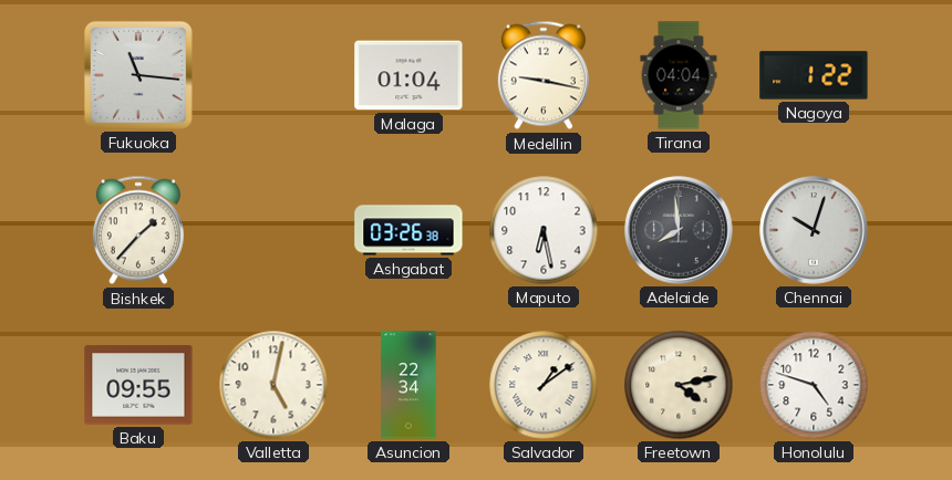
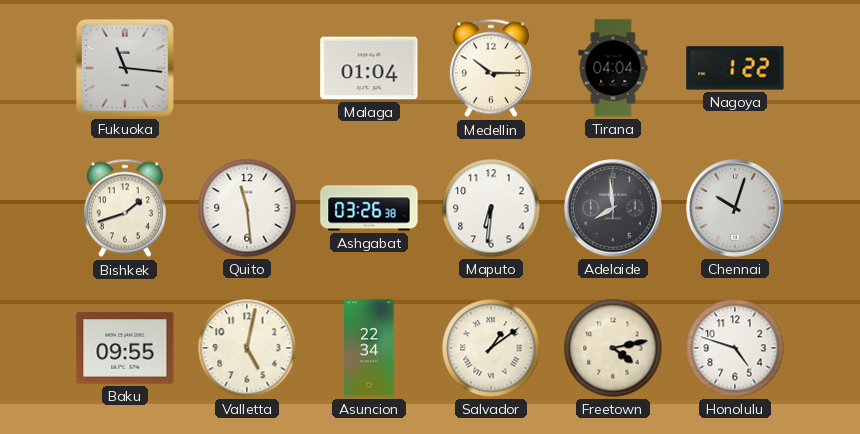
Medellin: 9:17 -> 10:15 (491, 68)
Bishkek: 1:37 -> 1:42 (125, 208)
Quito: none -> 11:29 (247, 208)
Maputo: 6:28 -> 6:31 (491, 208)
